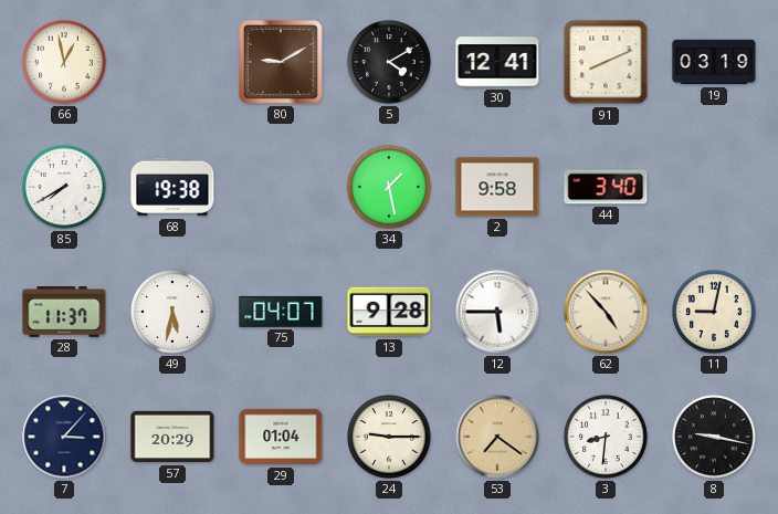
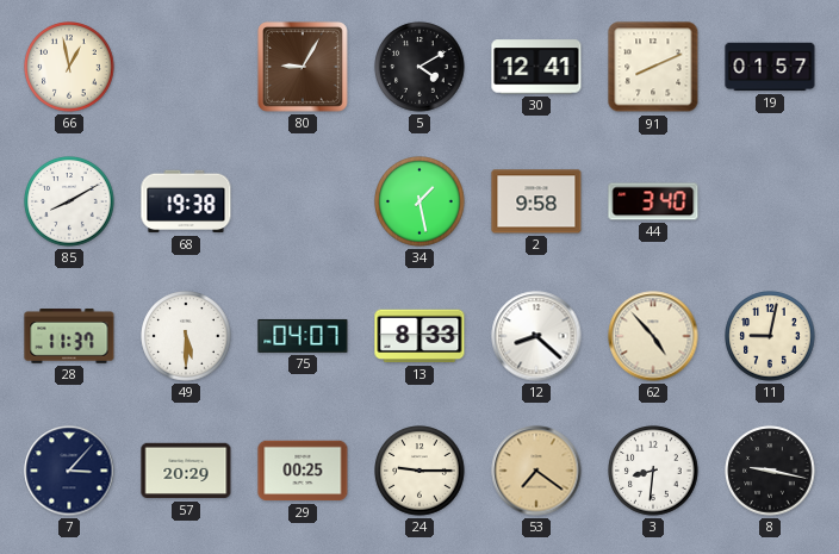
80: 9:10 -> 9:05 (303, 67)
19: 03:19 -> 01:57 (770, 67)
85: 7:40 -> 8:10 (69, 201)
49: 5:32 -> 5:30 (186, 336)
13: 9:28 -> 8:33 (419, 336)
12: 5:45 -> 8:22 (536, 336)
29: 01:04 -> 00:25 (303, 471)
